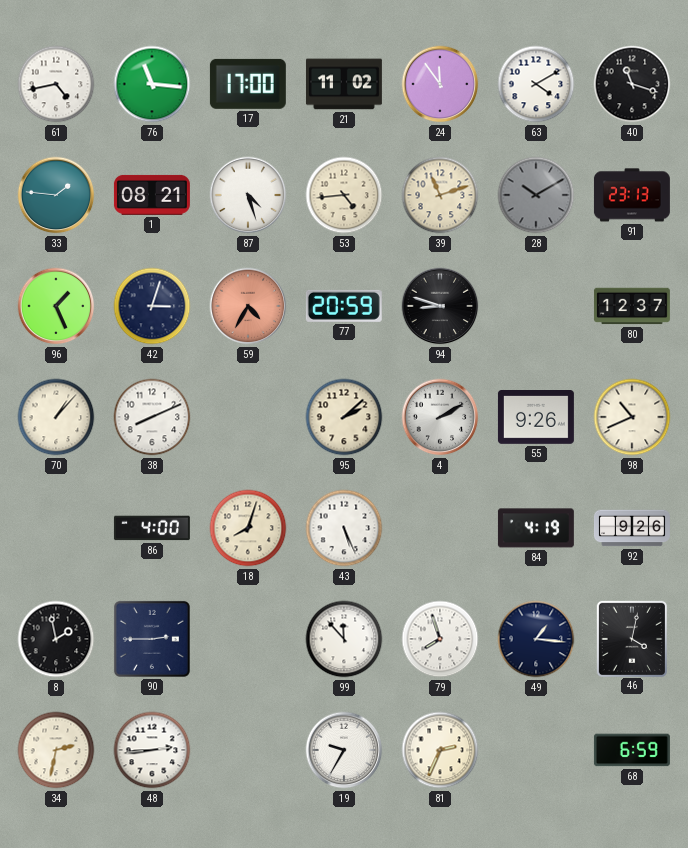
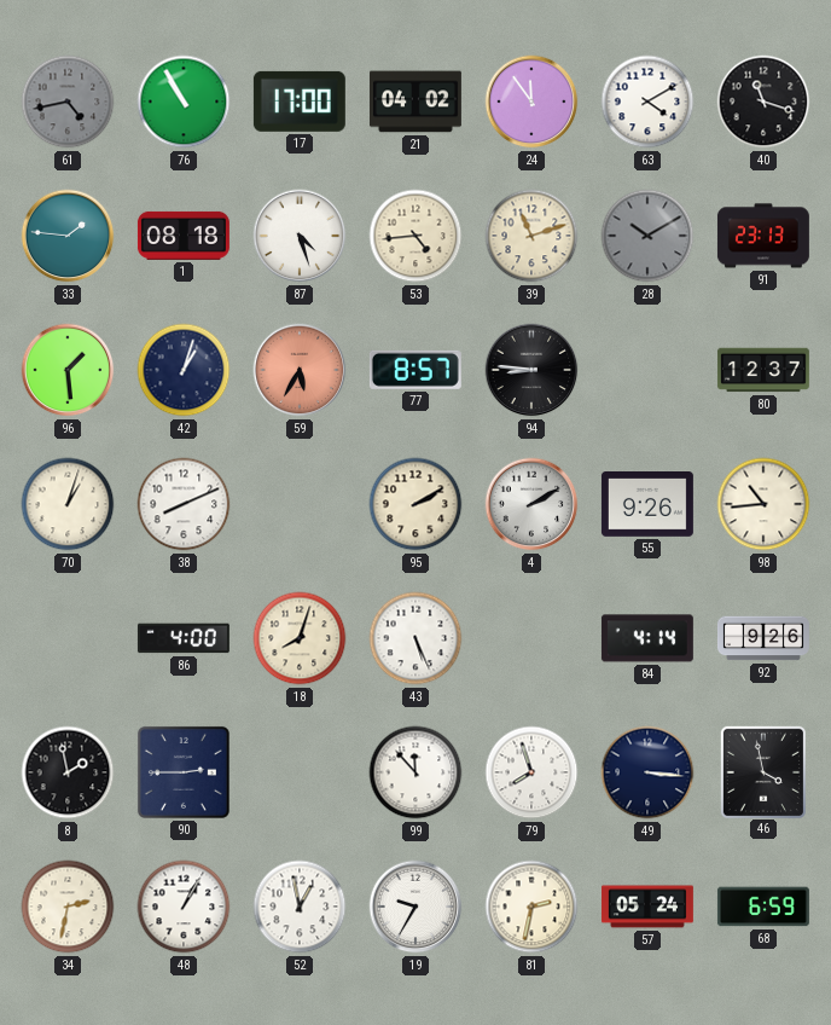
61 dial: white -> grey (68, 102)
76: 11:16 -> 10:55 (184, 102)
21: 11:02 -> 04:02 (415, 102)
1: 08:21 -> 08:18 (184, 236)
96: 1:26 -> 1:29 (68, 370)
42: 3:03 -> 1:03 (184, 370)
59: 4:35 -> 5:35 (300, 370)
77: 20:59 -> 8:57 (415, 370)
94: 8:48 -> 8:46 (531, 370)
70: 1:07 -> 1:03 (68, 504)
95: 2:08 -> 2:10 (415, 504)
98: 10:41 -> 10:44 (763, 504)
84: 4:19 -> 4:14 (647, 638)
49: 1:16 -> 3:16 (647, 772)
46: 4:02 -> 3:58 (762, 771)
48: 2:44 -> 1:05 (184, 907)
52: none -> 12:58 (300, 907)
81: 2:34 -> 2:32 (531, 907)
57: none -> 05:24 (647, 907)
